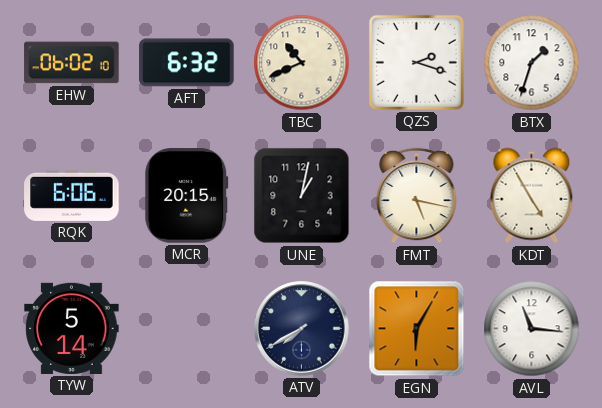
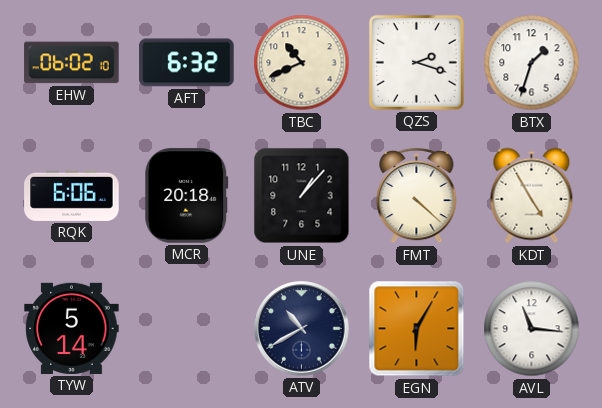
MCR: 20:15 -> 20:18 (187, 196)
UNE: 1:02 -> 1:07 (302, 196)
FMT: 5:17 -> 4:22 (417, 196)
ATV: 7:40 -> 10:40 (302, 329)
